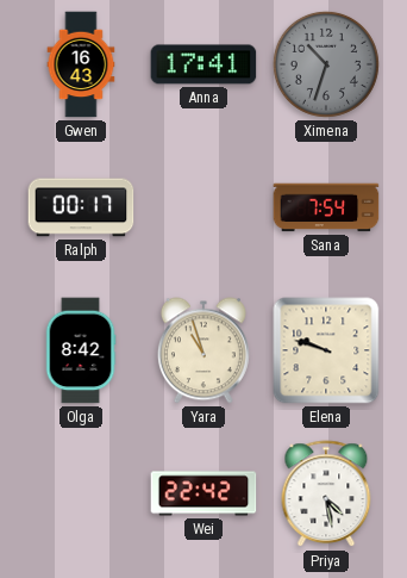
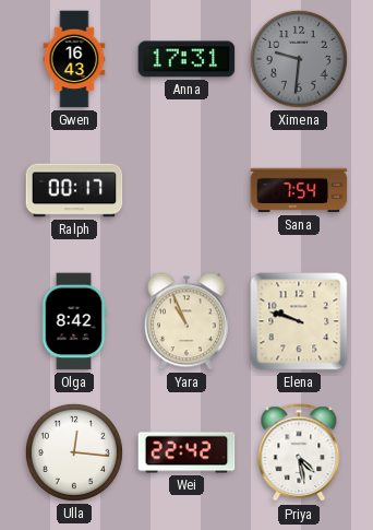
Anna: 17:41 -> 17:31 (186, 59)
Ximena: 10:33 -> 9:31 (299, 59)
Yara: 10:57 -> 10:56 (186, 321)
Ulla: none -> 12:16 (74, 452)
